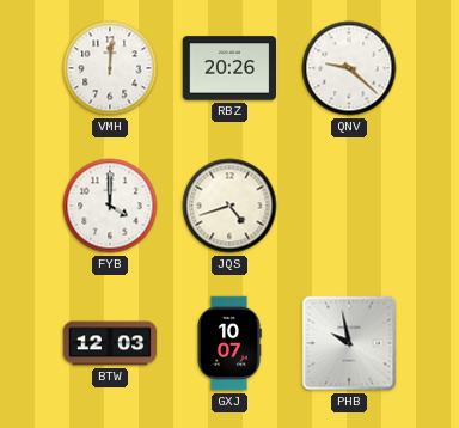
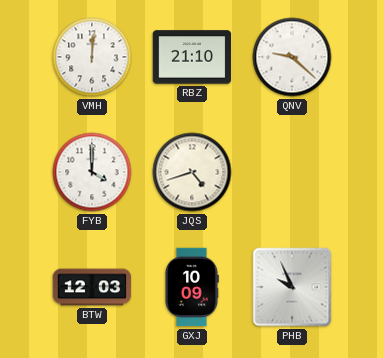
RBZ: 20:26 -> 21:10 (192, 57)
GXJ: 10:07 -> 10:09 (192, 287)
PHB: 9:58 -> 9:56 (292, 287)
